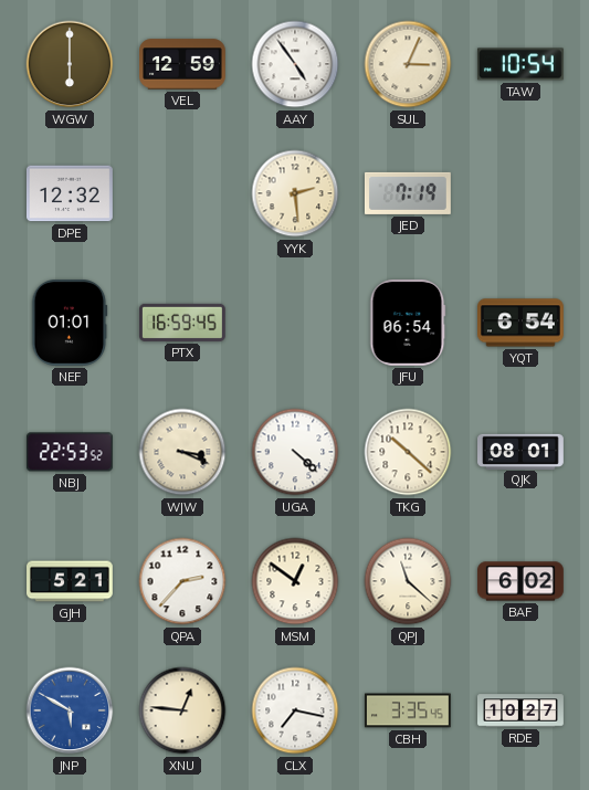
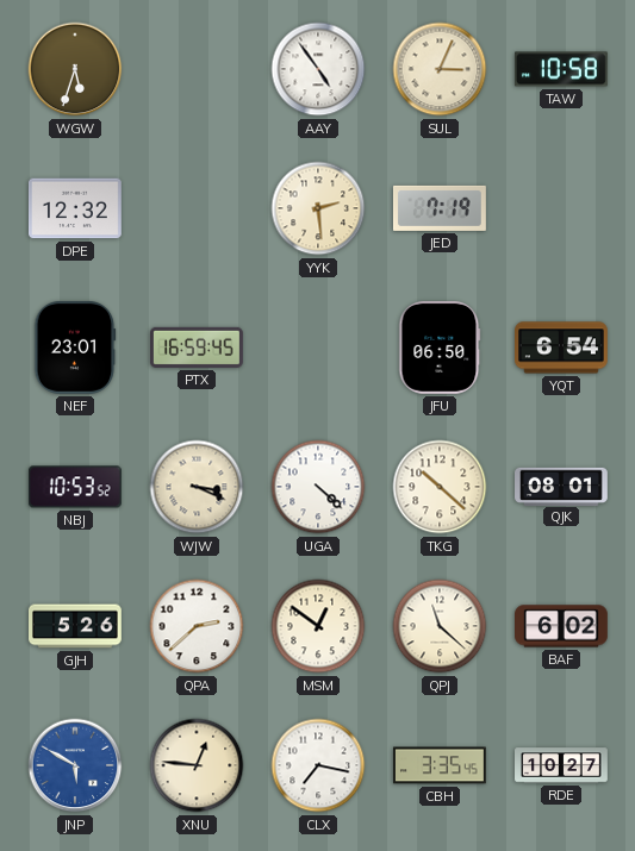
WGW: 6:00 -> 5:33 (75, 69)
VEL: 12:59 -> none (183, 64)
TAW: 10:54 -> 10:58 (561, 69)
NEF: 01:01 -> 23:01 (75, 348)
JFU: 06:54 -> 06:50 (440, 348)
NBJ: 22:53 -> 10:53 (75, 487)
GJH: 5:21 -> 5:26 (76, 626)
QPA: 2:37 -> 2:38 (197, 626)
